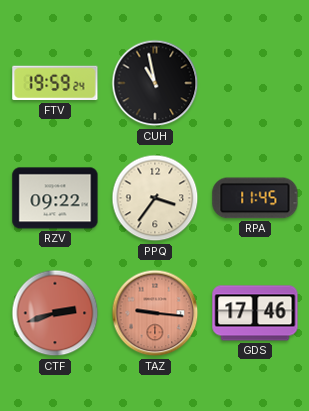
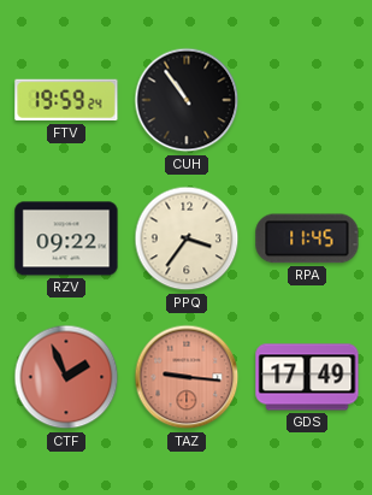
CUH: 10:58 -> 10:54 (187, 100)
CTF: 2:42 -> 1:56 (66, 377)
GDS: 17:46 -> 17:49 (307, 377)
